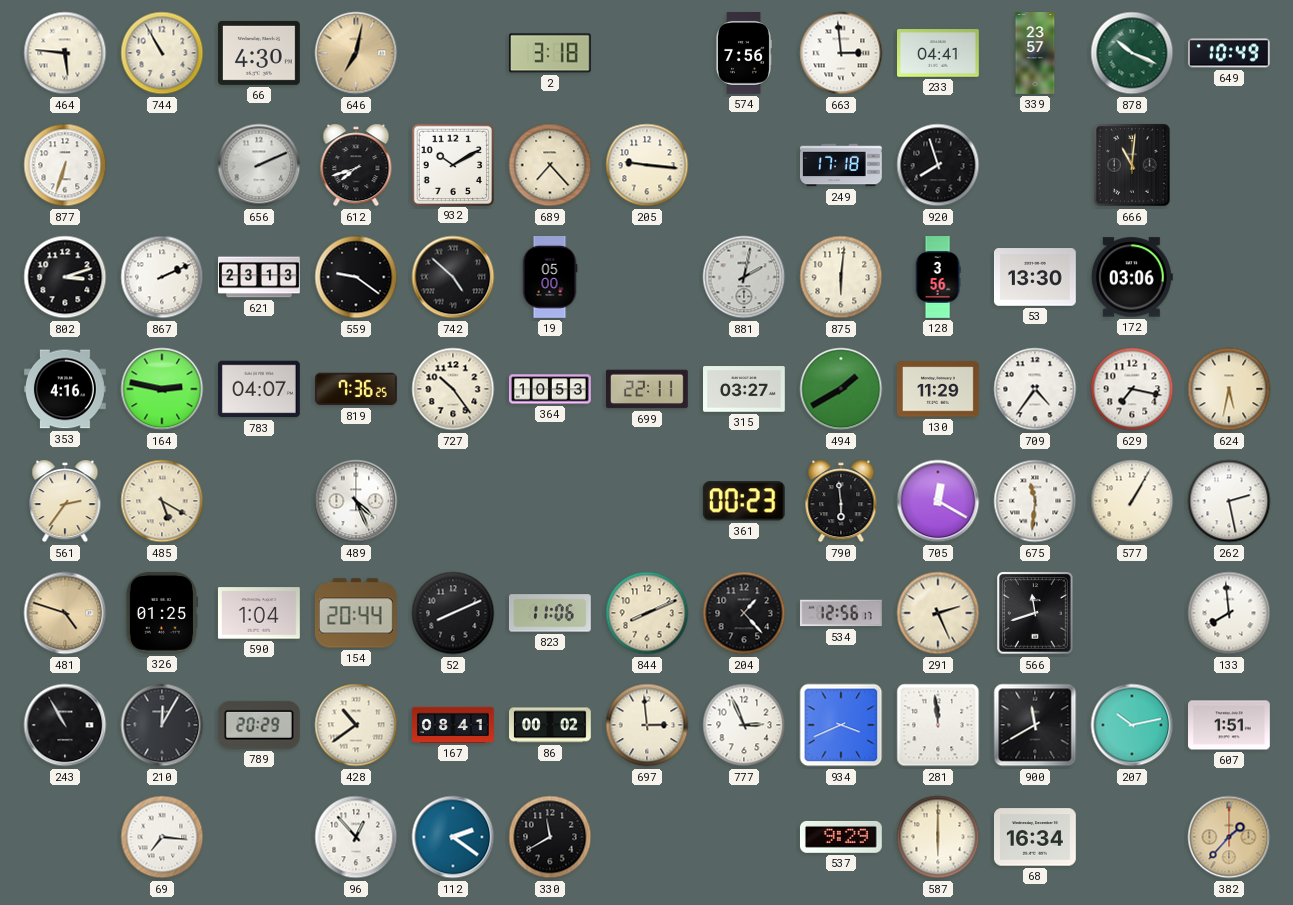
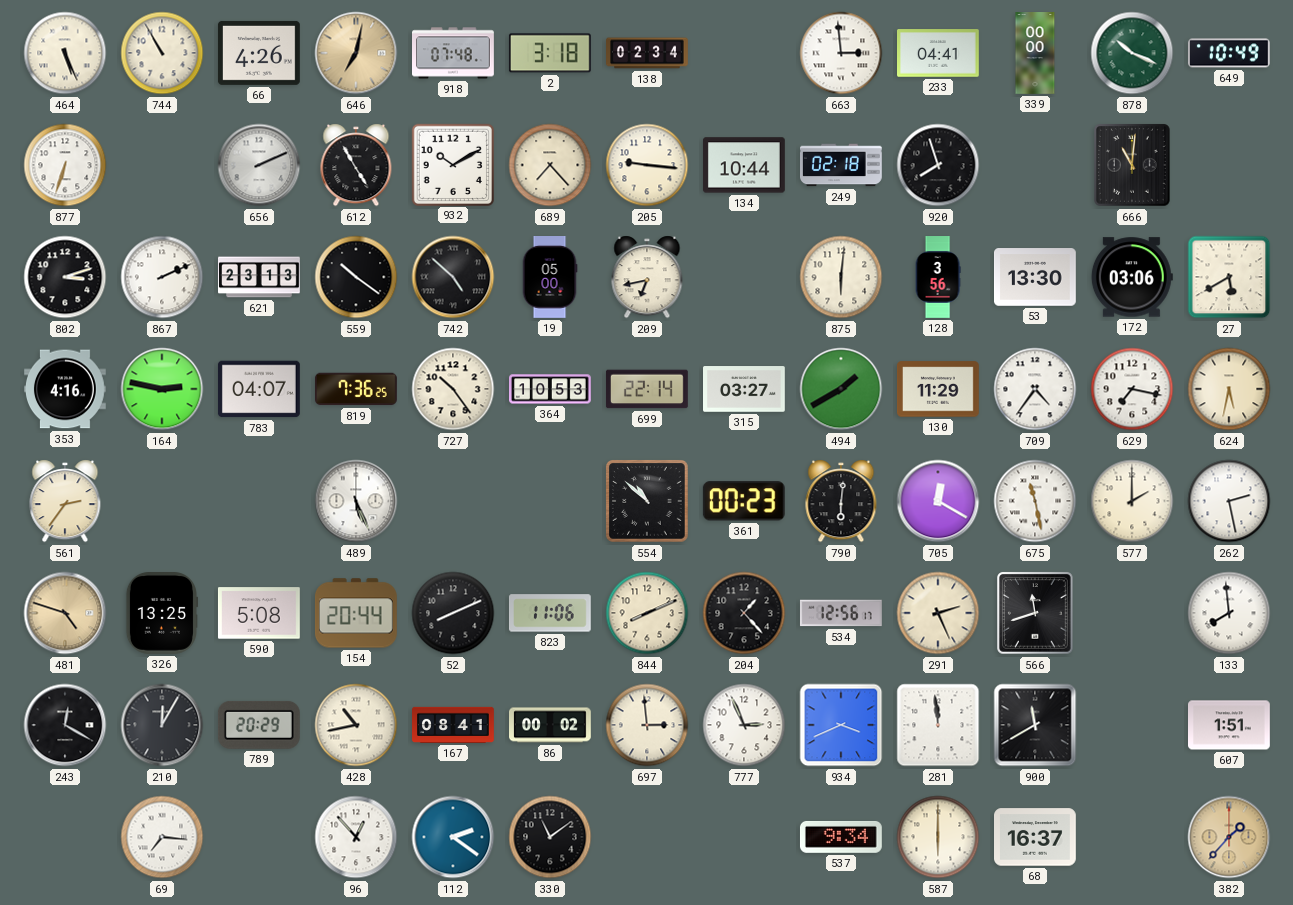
464: 5:46 -> 5:26 (65, 53)
66: 4:30 -> 4:26 (259, 53)
918: none -> 07:48 (454, 53)
138: none -> 02:34 (647, 53)
574: 7:56 -> none (744, 54)
339: 23:57 -> 00:00 (1035, 53)
612: 7:42 -> 4:55 (356, 165)
134: none -> 10:44 (744, 165)
249: 17:18 -> 02:18 (842, 165)
559: 9:21 -> 10:21 (356, 277)
209: none -> 6:43 (647, 277)
881: 2:02 -> none (744, 277)
27: none -> 5:40 (1229, 277)
699: 22:11 -> 22:14 (647, 389)
485: 5:20 -> none (162, 501)
489: 4:26 -> 5:26 (356, 501)
554: none -> 10:52 (647, 501)
790: 5:59 -> 6:01 (841, 501)
675: 11:31 -> 11:28 (1035, 501)
577: 1:05 -> 2:00 (1132, 501)
326: 01:25 -> 13:25 (161, 614)
590: 1:04 -> 5:08 (259, 613)
243: 10:55 -> 12:20 (65, 725)
428: 10:39 -> 10:43 (356, 725)
207: 10:13 -> none (1132, 725)
330: 11:40 -> 11:09 (550, 837)
537: 9:29 -> 9:34 (841, 837)
68: 16:34 -> 16:37 (1036, 837)
